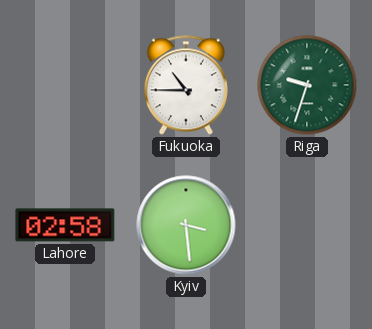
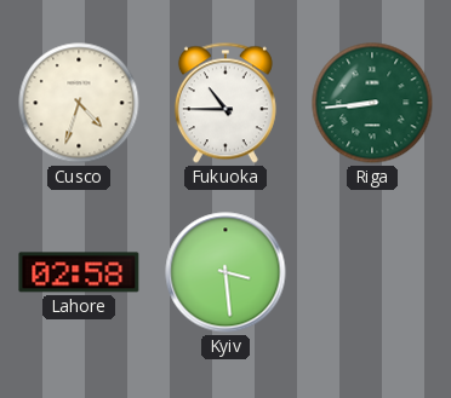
Cusco: none -> 4:33 (79, 103)
Riga: 9:33 -> 8:44 (372, 103)
